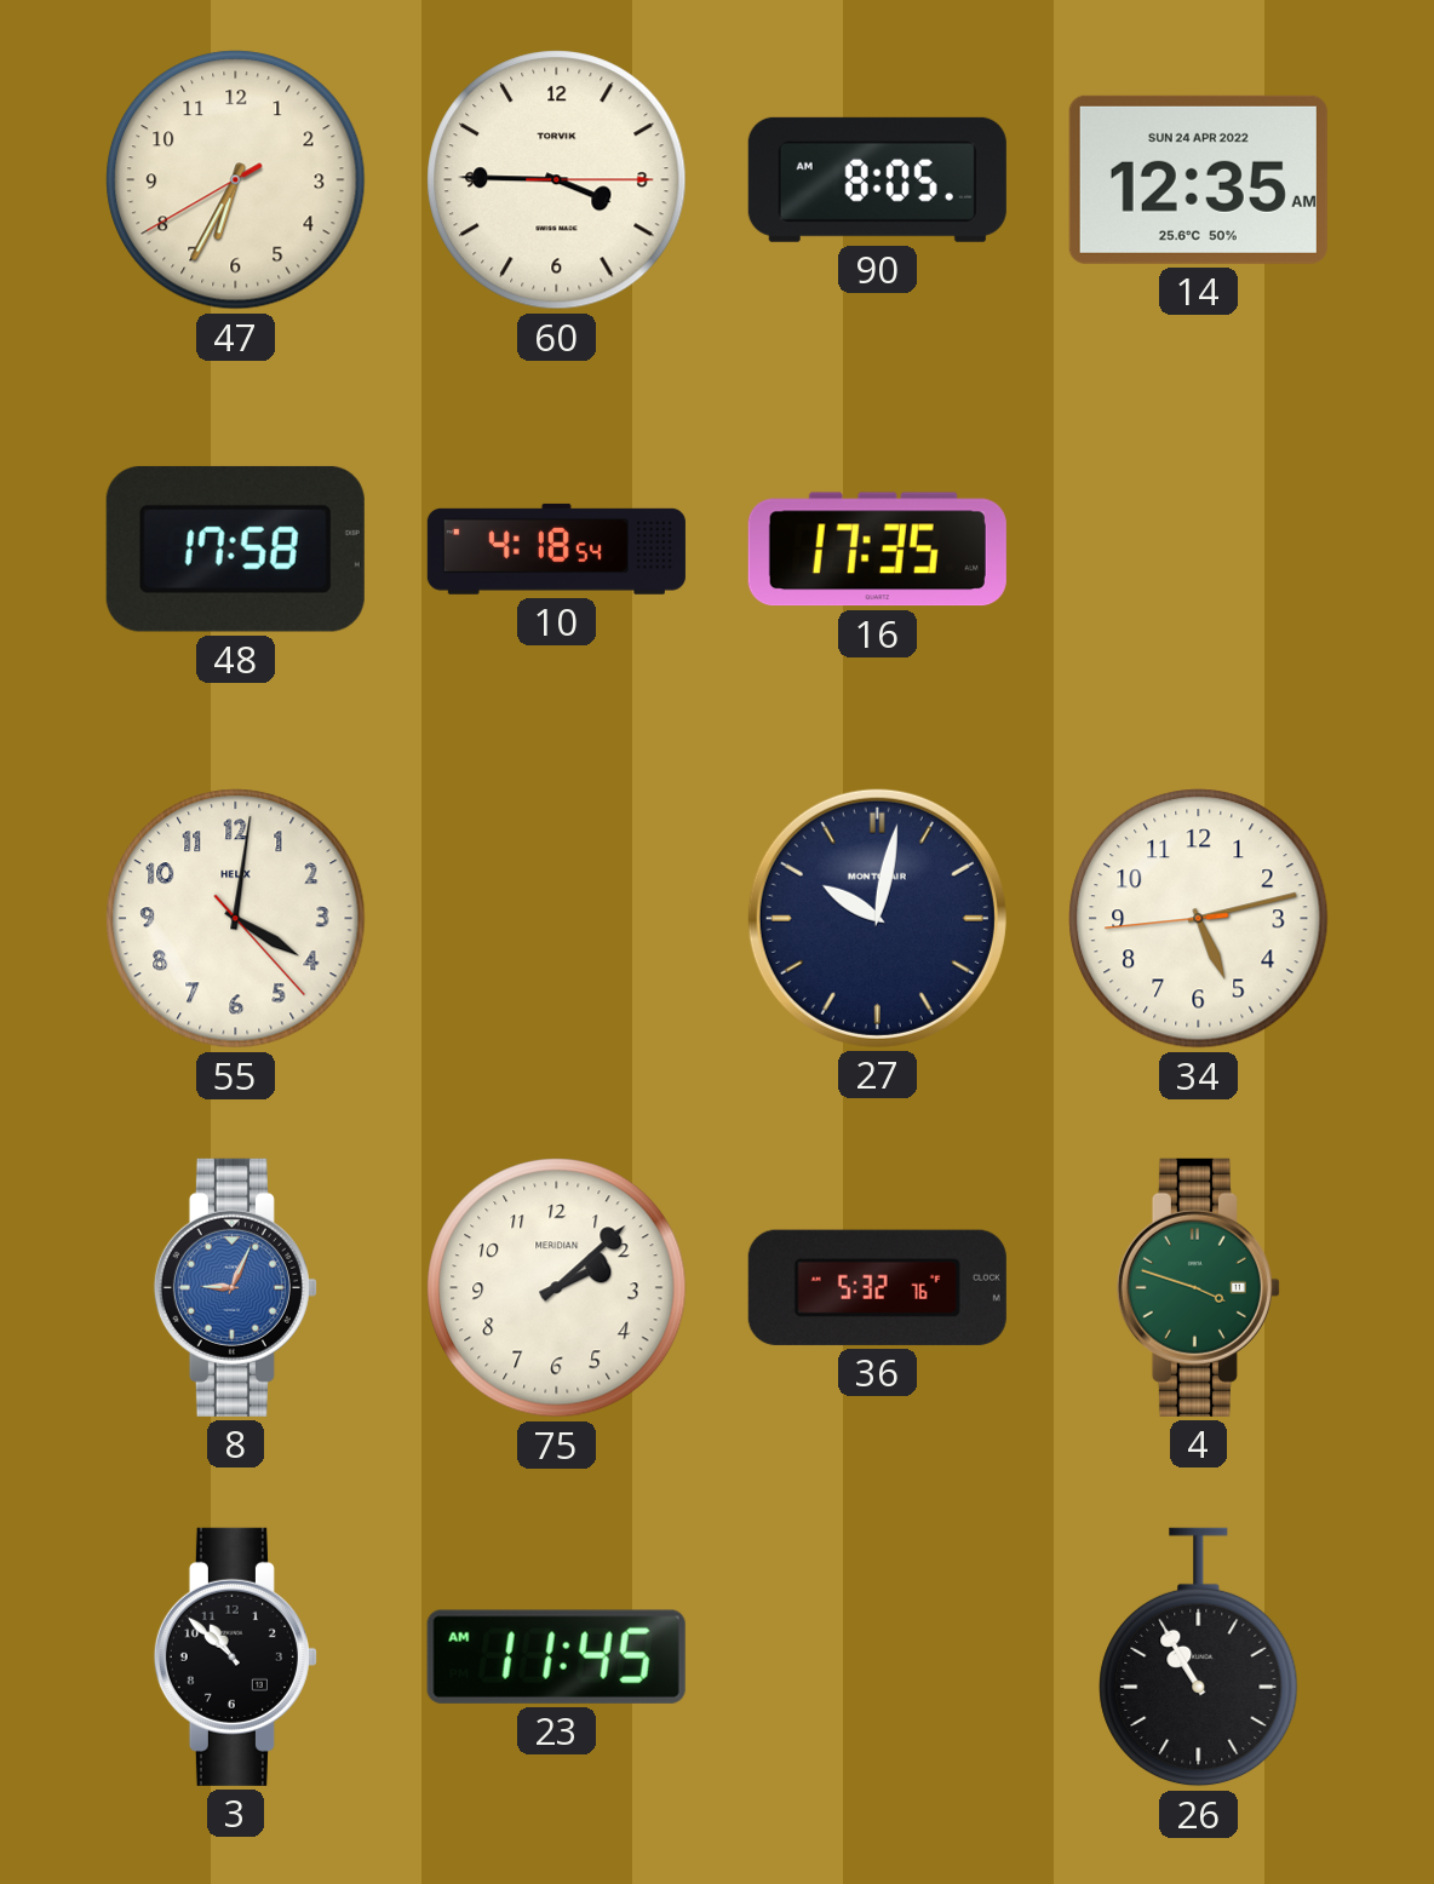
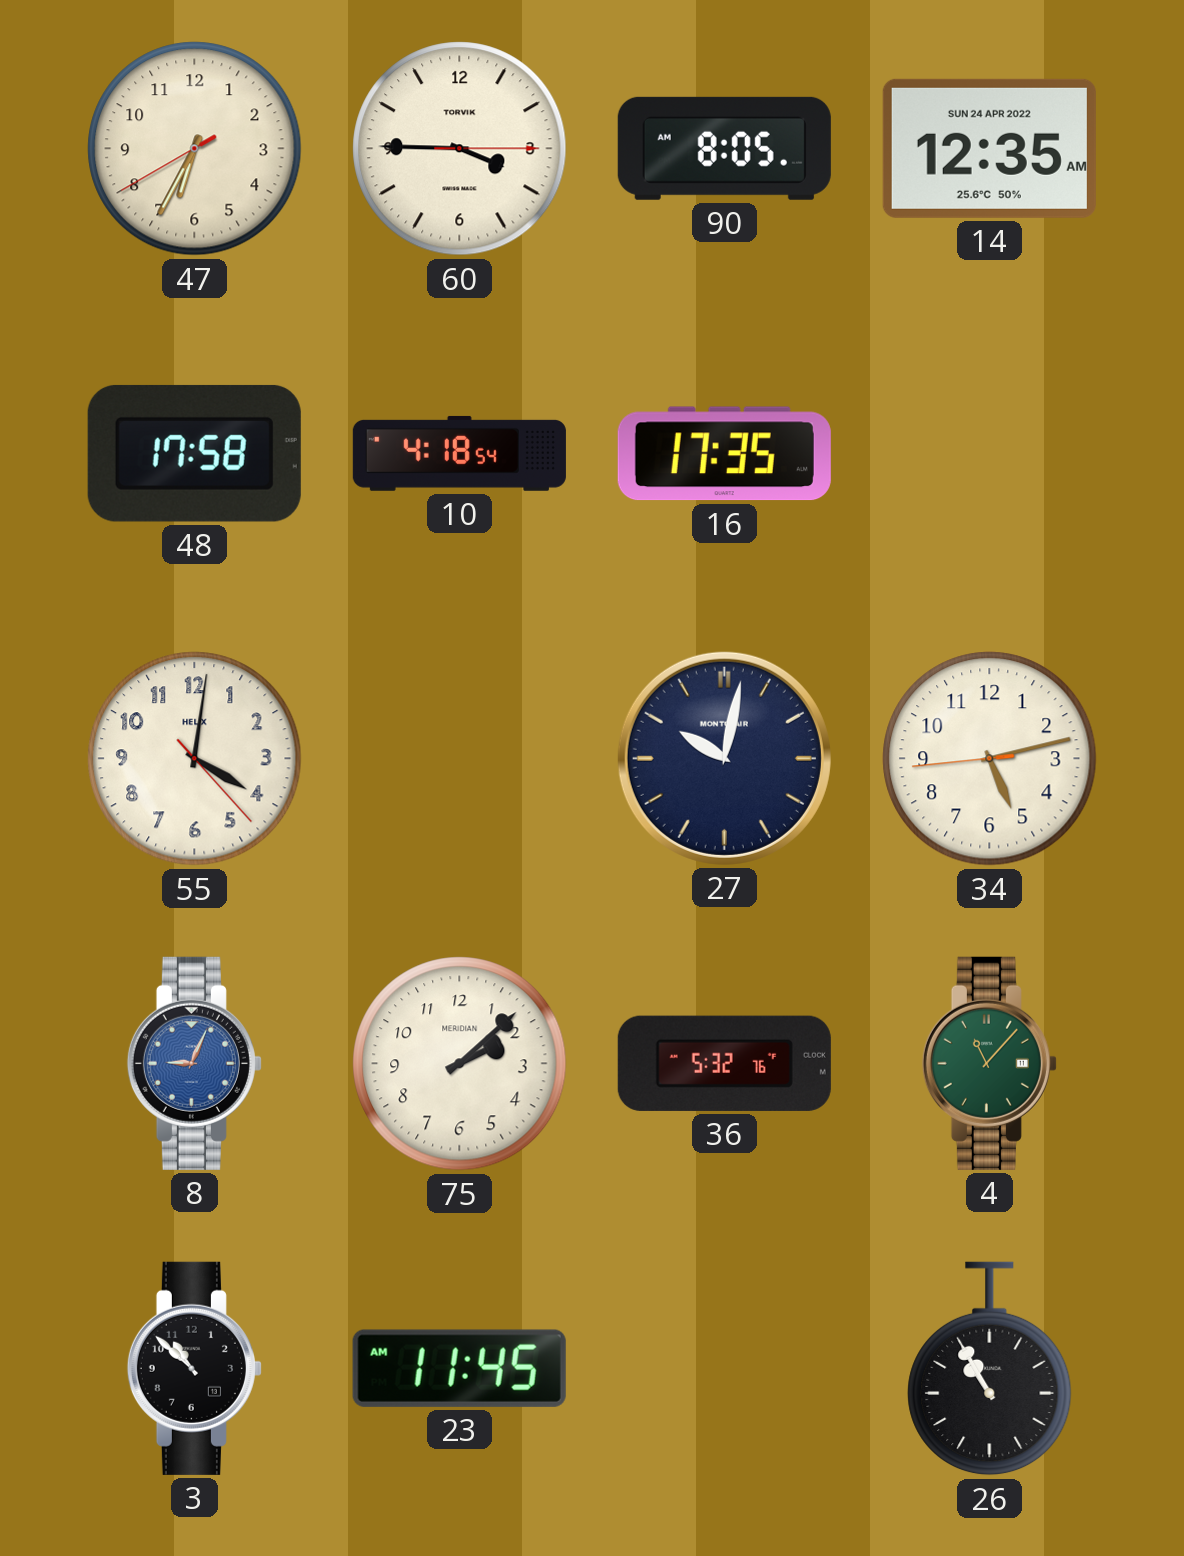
4: 3:48 -> 11:07 (989, 1063)
